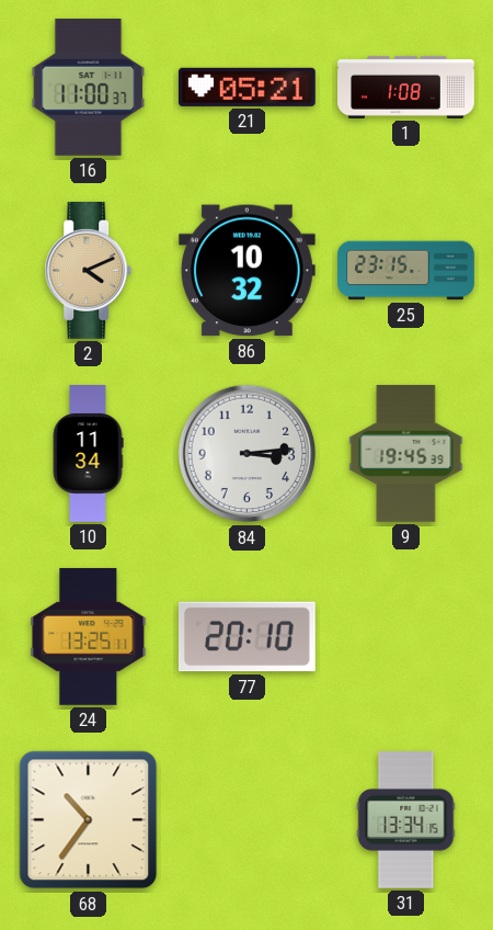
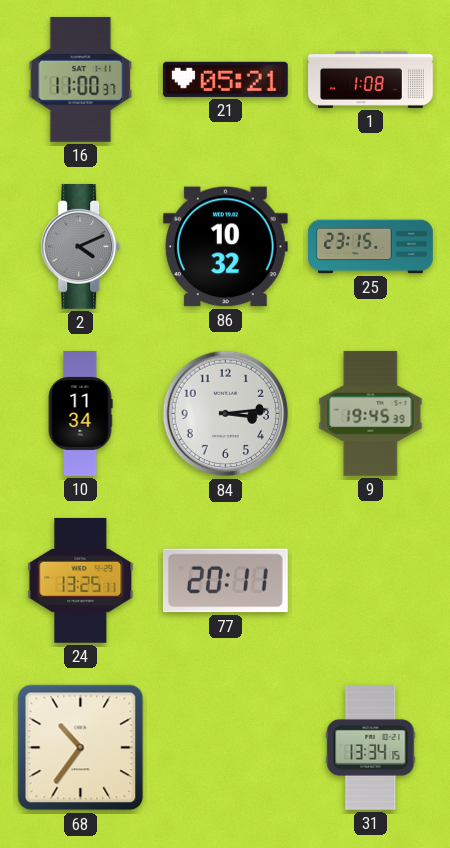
2 dial: champagne -> grey (81, 246)
77: 20:10 -> 20:11 (225, 581)
